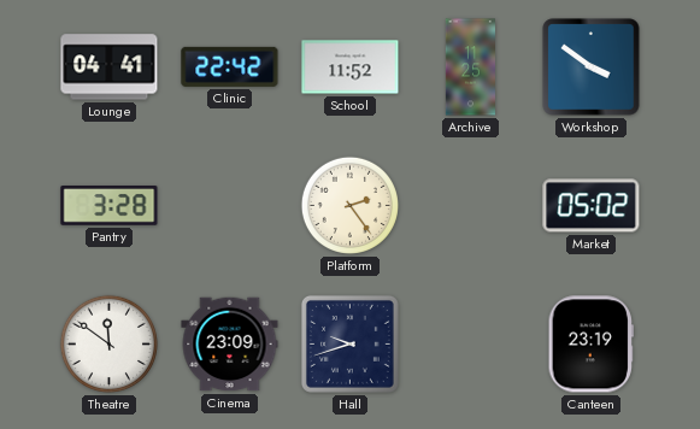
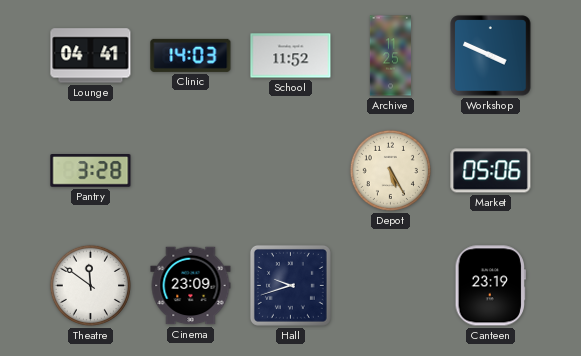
Clinic: 22:42 -> 14:03 (191, 55)
Workshop: 3:51 -> 3:49 (491, 56)
Platform: 2:24 -> none (349, 205)
Depot: none -> 5:25 (390, 170)
Market: 05:02 -> 05:06 (491, 171)
